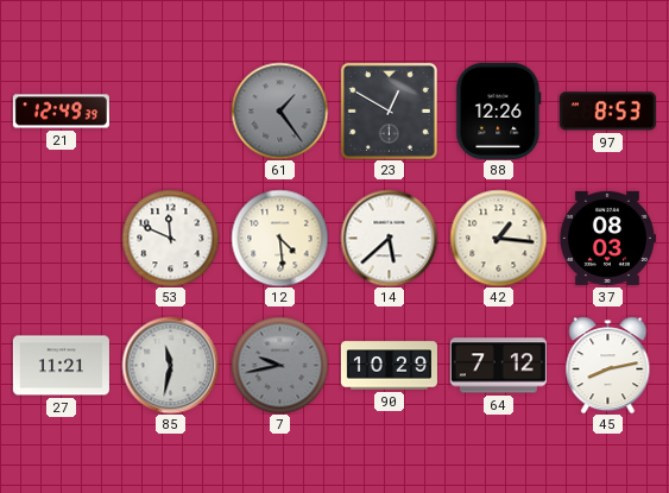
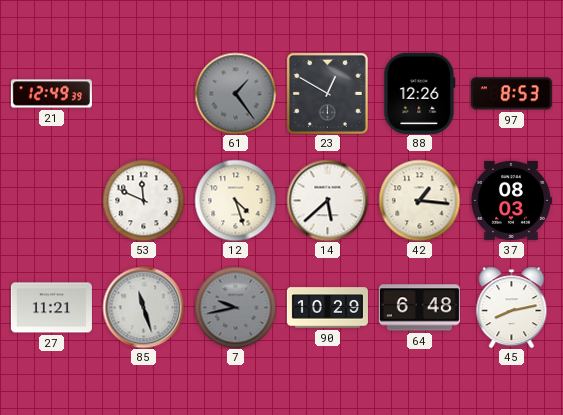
12: 4:29 -> 4:27 (235, 200)
85: 11:32 -> 11:27 (143, 307)
64: 7:12 -> 6:48 (419, 308)
